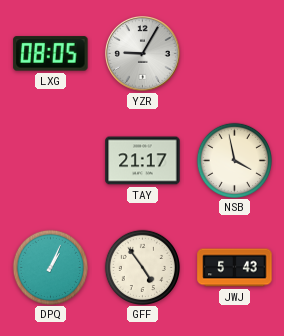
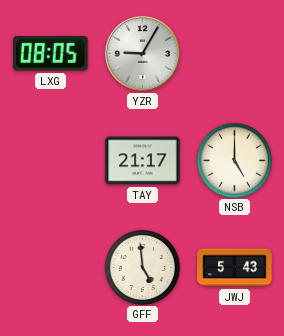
NSB: 3:58 -> 5:00 (234, 160)
DPQ: 1:04 -> none (50, 267)
GFF: 4:54 -> 4:59 (142, 267)
